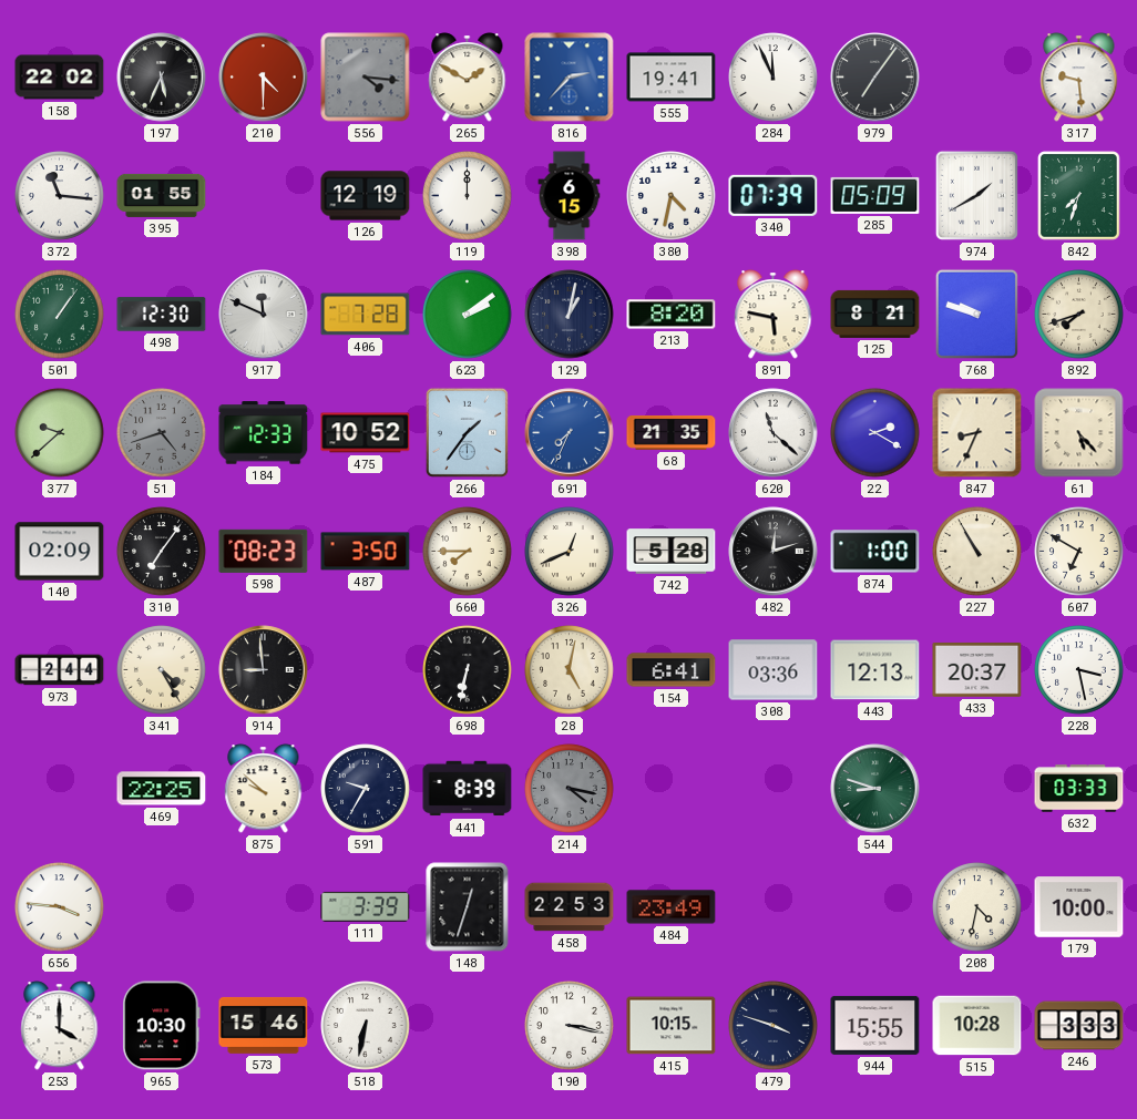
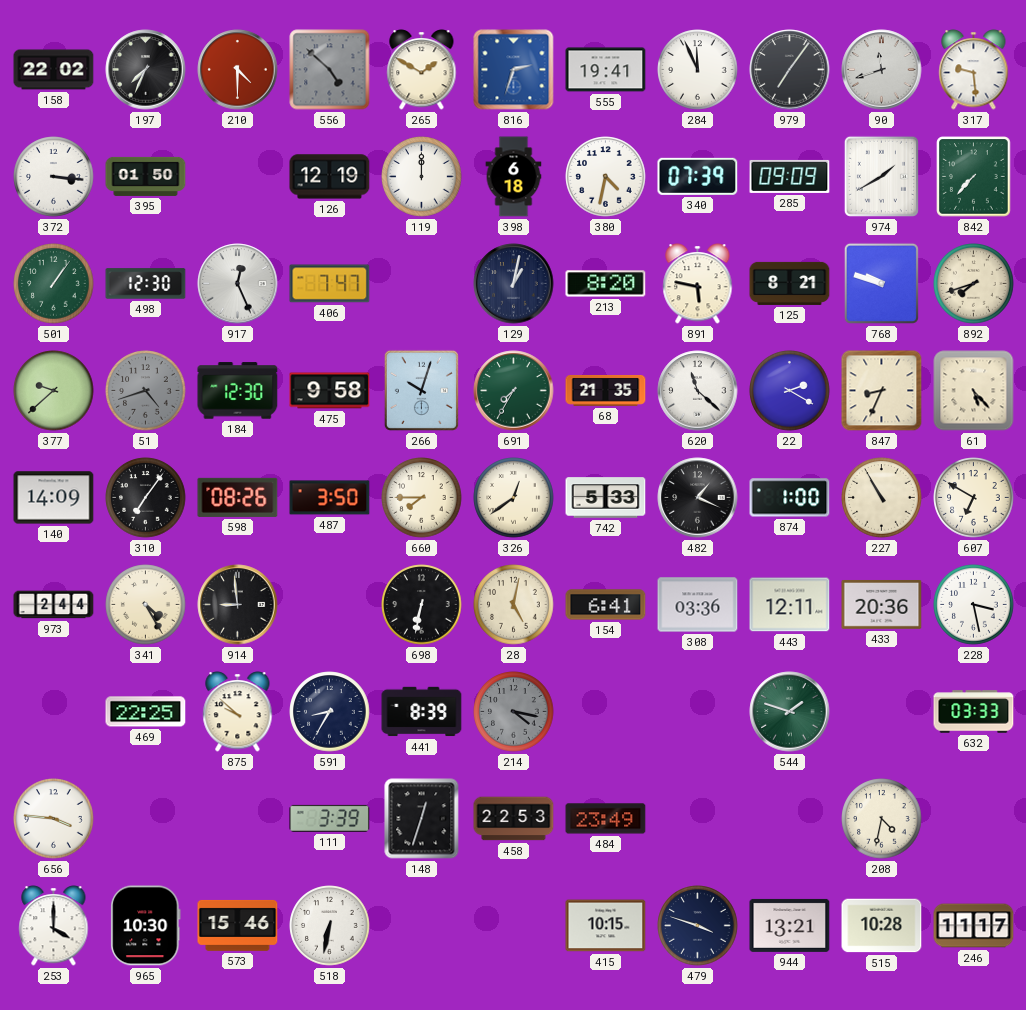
197: 5:34 -> 7:34 (146, 70)
556: 4:16 -> 4:52 (330, 70)
816: 2:37 -> 2:33 (514, 70)
90: none -> 11:42 (882, 70)
372: 11:16 -> 3:16 (54, 177)
395: 01:55 -> 01:50 (146, 176)
398: 6:15 -> 6:18 (514, 177)
285: 05:09 -> 09:09 (790, 176)
842: 7:33 -> 7:37 (974, 177)
917: 11:49 -> 12:26 (238, 284)
406: 7:28 -> 7:47 (330, 284)
623: 2:09 -> none (468, 315)
184: 12:33 -> 12:30 (238, 391)
475: 10:52 -> 9:58 (330, 391)
266: 1:36 -> 10:03 (421, 390)
691: 7:34 -> 7:35 (514, 391)
691 dial: blue -> green (514, 391)
140: 02:09 -> 14:09 (54, 498)
598: 08:23 -> 08:26 (238, 497)
326: 12:41 -> 12:39 (514, 498)
742: 5:28 -> 5:33 (606, 498)
482: 12:12 -> 1:19 (698, 498)
443: 12:13 -> 12:11 (790, 605)
433: 20:37 -> 20:36 (882, 605)
591: 9:35 -> 8:35 (330, 712)
544: 8:48 -> 1:48 (790, 712)
179: 10:00 -> none (1079, 907)
190: 3:17 -> none (570, 1026)
944: 15:55 -> 13:21 (790, 925)
246: 3:33 -> 11:17 (974, 926)
